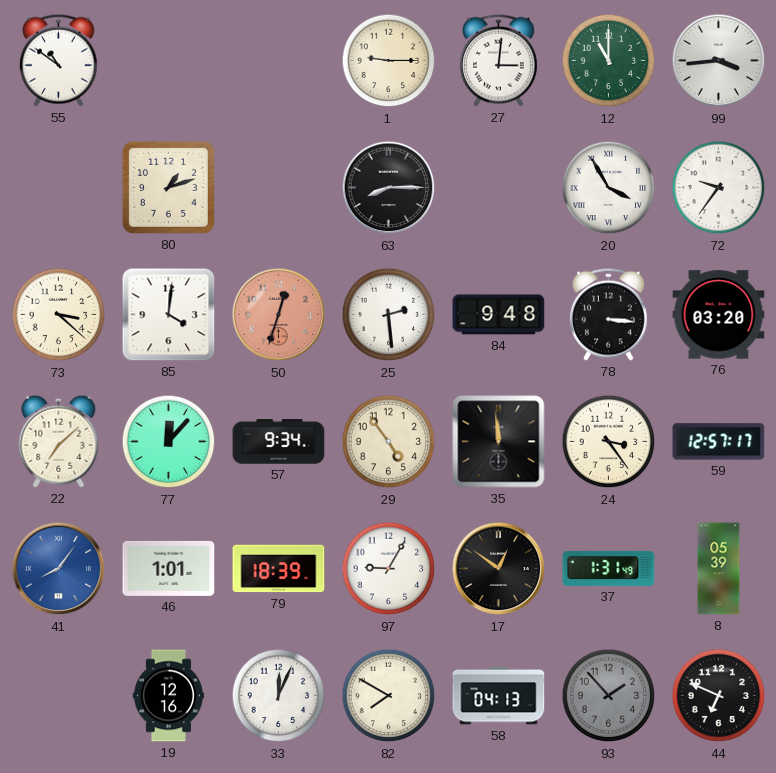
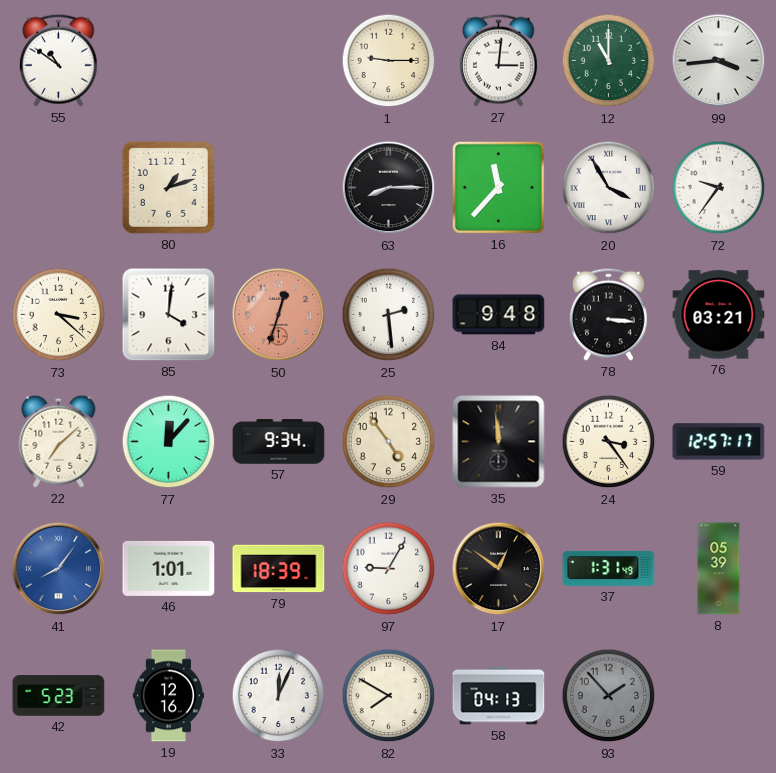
16: none -> 11:37 (498, 187)
76: 03:20 -> 03:21 (719, 315)
42: none -> 5:23 (59, 696)
44: 6:49 -> none (719, 696)
